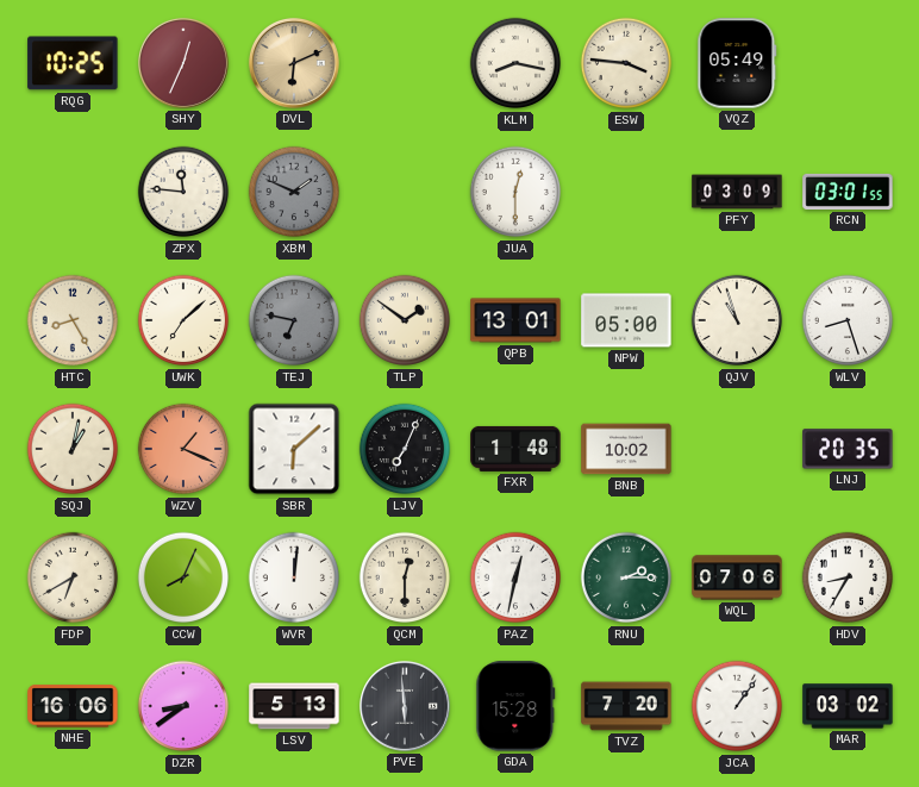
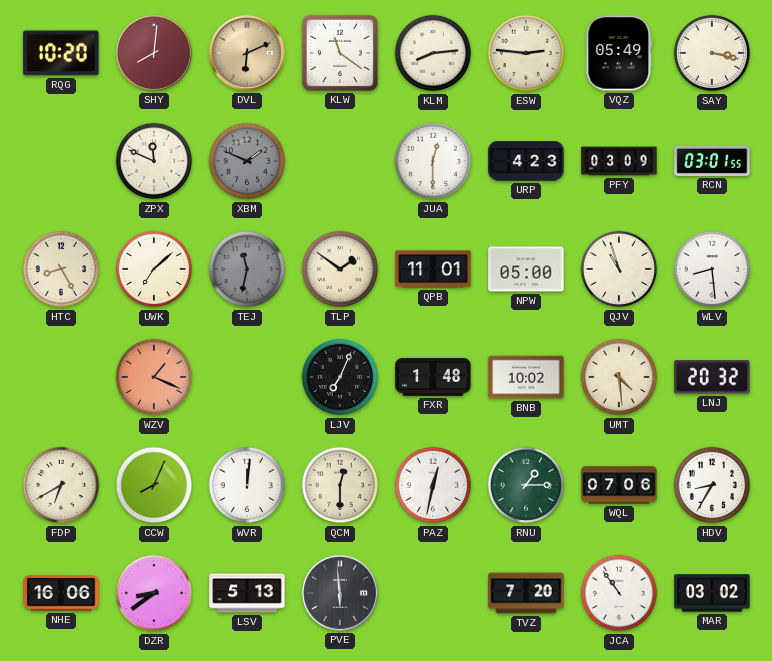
RQG: 10:25 -> 10:20 (61, 53)
SHY: 12:34 -> 8:01 (154, 53)
KLW: none -> 11:21 (340, 53)
KLM: 8:17 -> 8:14 (433, 53)
ESW: 3:46 -> 2:46 (526, 53)
SAY: none -> 3:17 (712, 53)
ZPX: 11:46 -> 11:49 (154, 161)
URP: none -> 4:23 (526, 161)
TEJ: 6:47 -> 11:32 (247, 269)
QPB: 13:01 -> 11:01 (433, 269)
WLV: 8:27 -> 8:29 (712, 269)
SQJ: 1:02 -> none (73, 449)
SBR: 6:08 -> none (294, 449)
UMT: none -> 4:29 (619, 377)
LNJ: 20:35 -> 20:32 (712, 377)
RNU: 2:15 -> 1:15 (526, 485)
GDA: 15:28 -> none (515, 706)
JCA: 1:06 -> 10:54 (619, 593)
